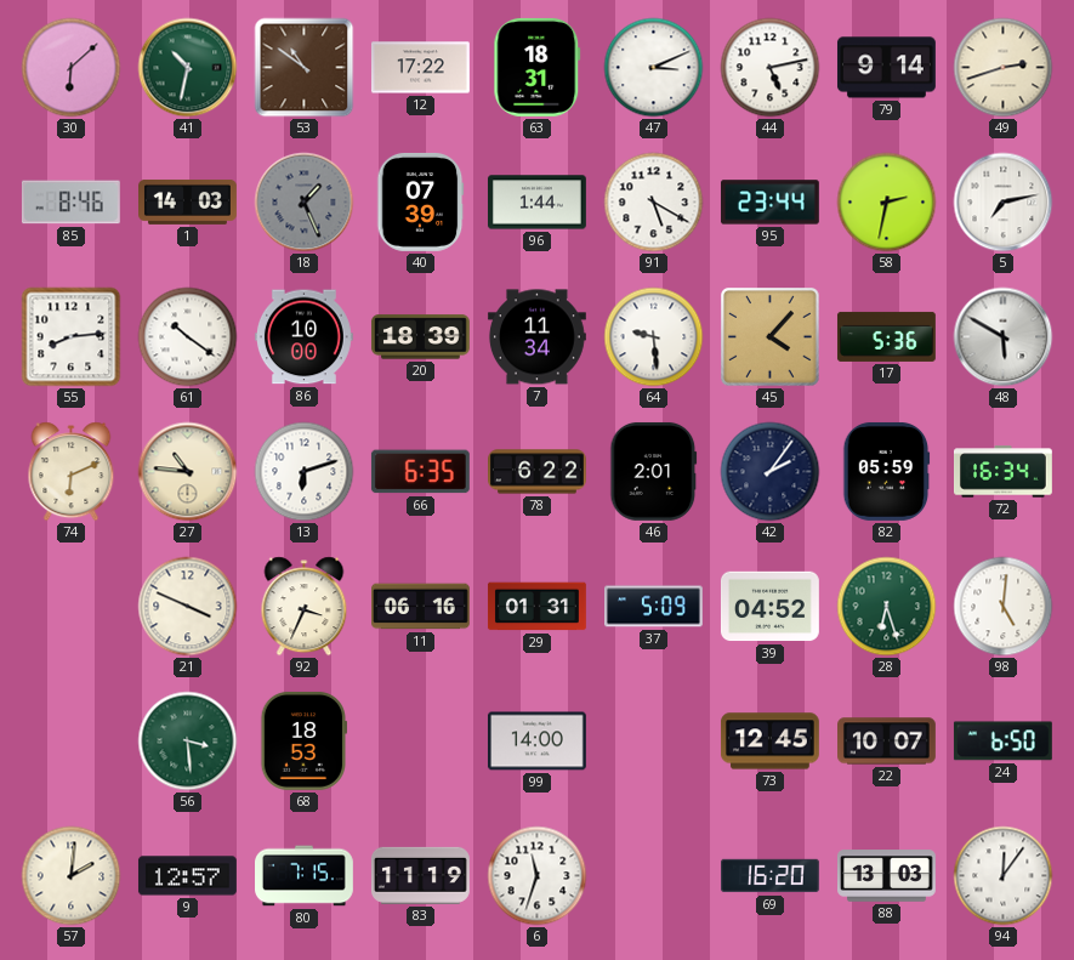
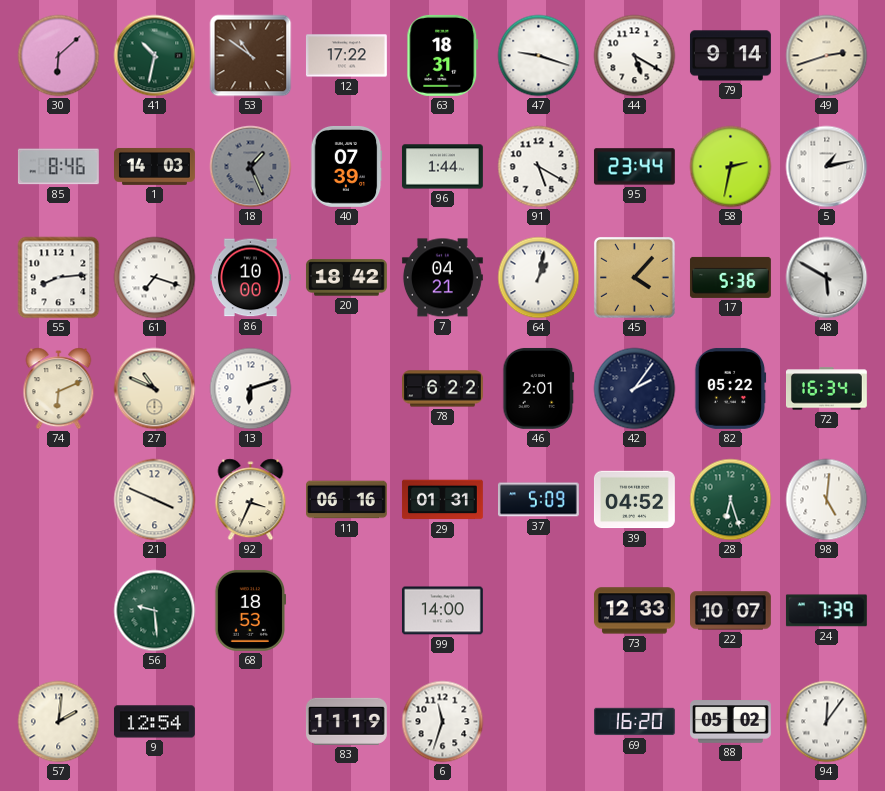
47: 3:11 -> 9:18 (539, 56)
44: 5:13 -> 5:20 (635, 56)
5: 7:13 -> 1:13 (827, 167)
61: 10:21 -> 7:18 (155, 278)
20: 18:39 -> 18:42 (346, 278)
7: 11:34 -> 04:21 (442, 278)
64: 9:29 -> 1:02 (539, 278)
27: 10:46 -> 10:49 (155, 389)
66: 6:35 -> none (420, 472)
82: 05:59 -> 05:22 (730, 388)
56: 3:29 -> 9:29 (155, 611)
73: 12:45 -> 12:33 (634, 611)
24: 6:50 -> 7:39 (826, 611)
9: 12:57 -> 12:54 (154, 722)
80: 7:15 -> none (305, 876)
88: 13:03 -> 05:02 (731, 722)
